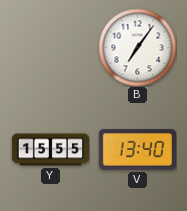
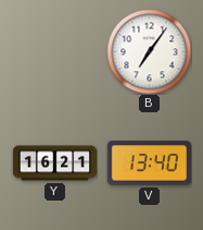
Y: 15:55 -> 16:21 (54, 164)
